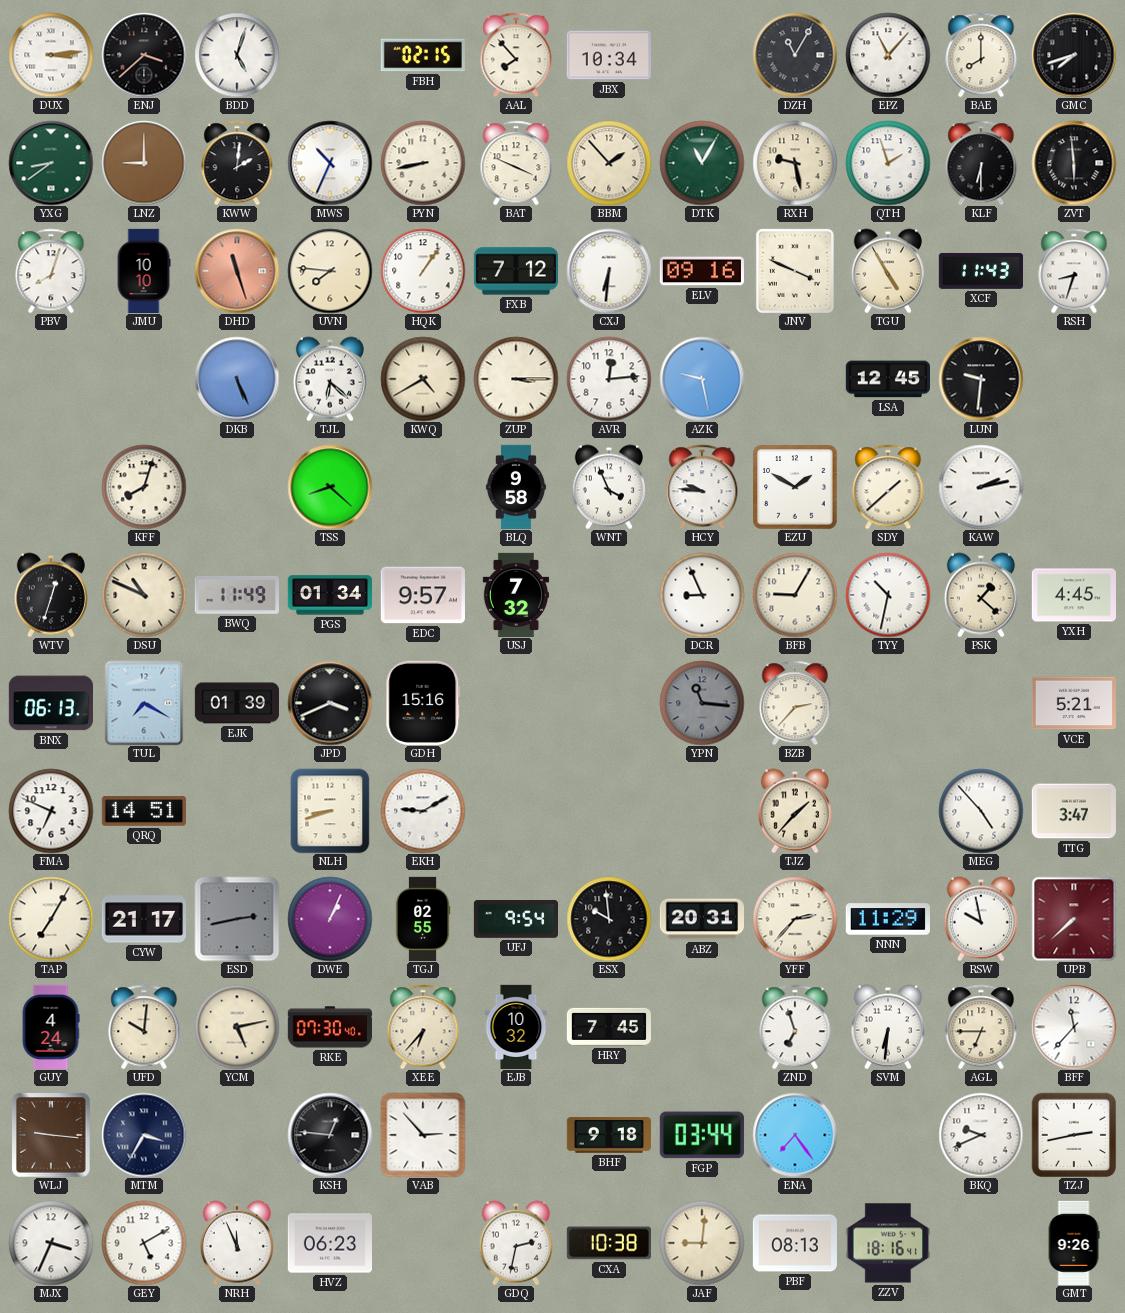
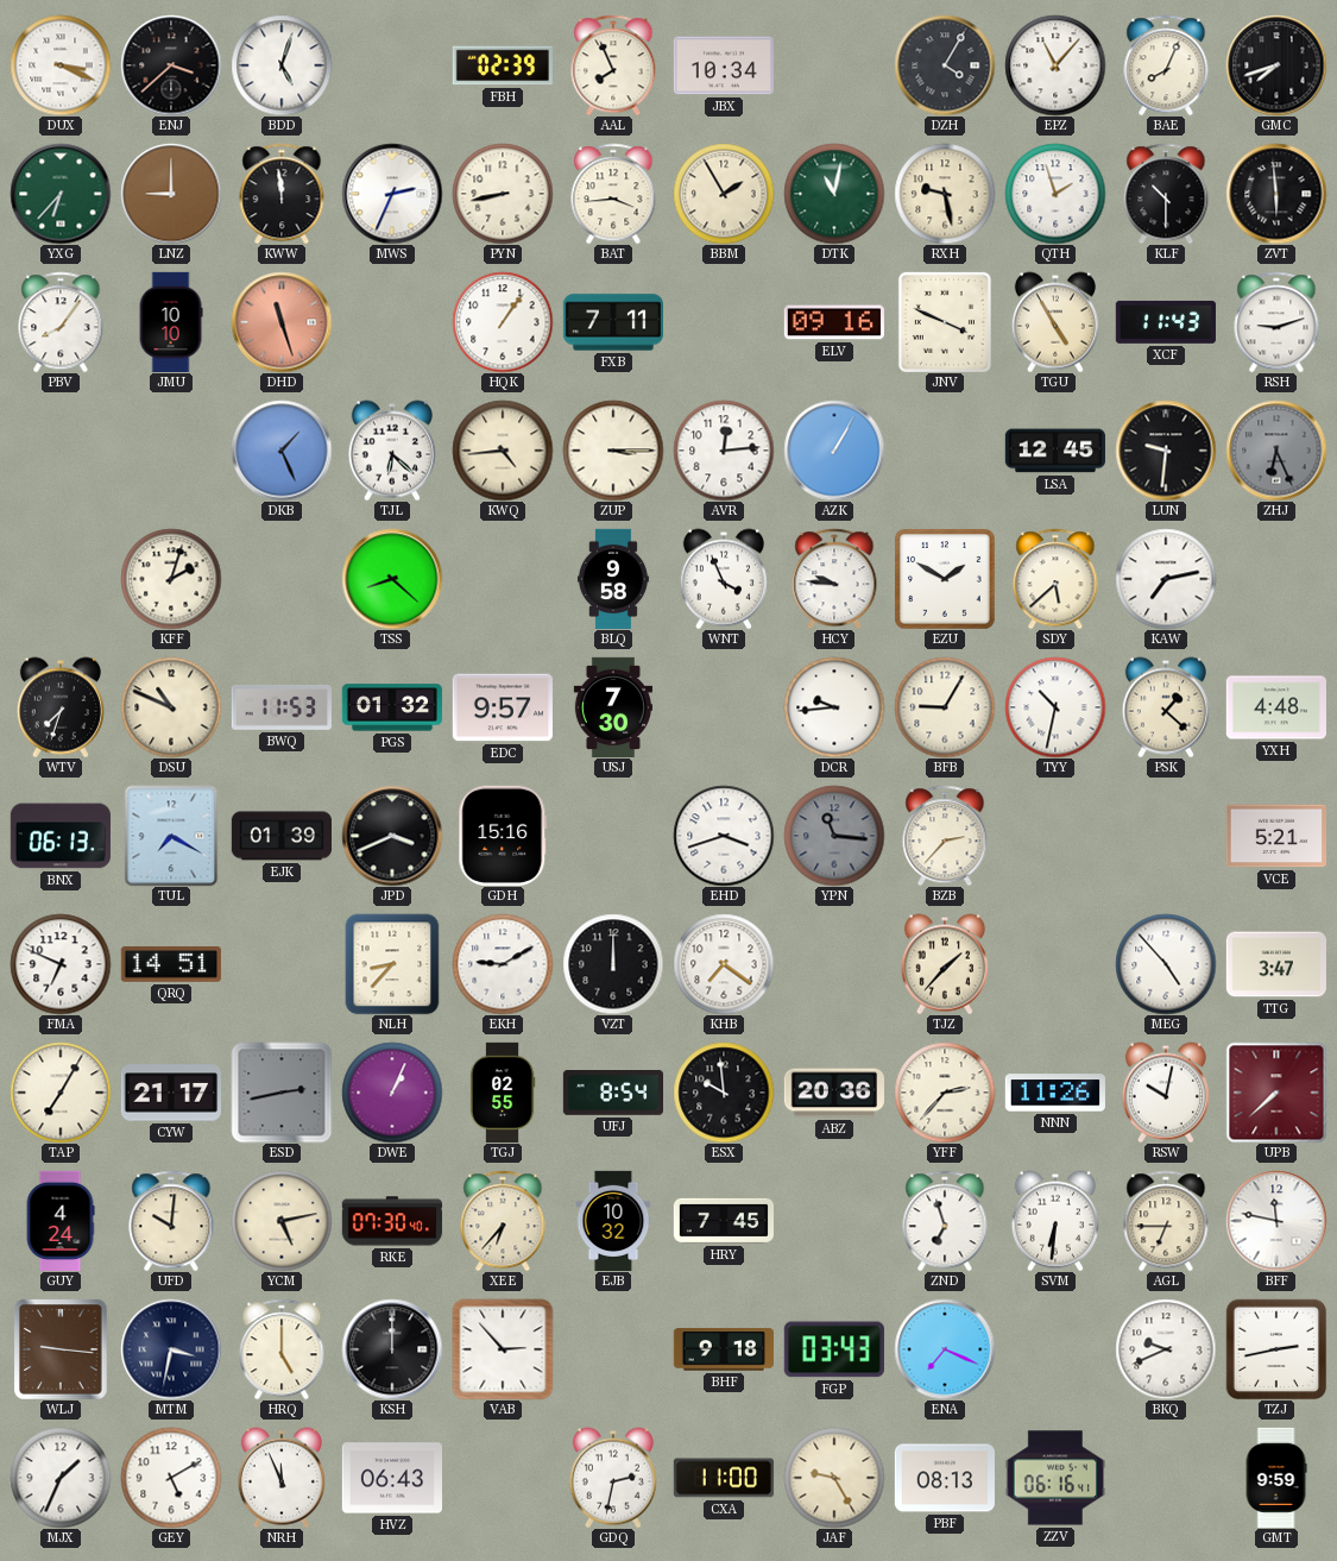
DUX: 3:14 -> 3:19 (61, 65)
FBH: 02:15 -> 02:39 (503, 65)
AAL: 7:53 -> 7:56 (613, 65)
DZH: 11:05 -> 4:05 (945, 65)
BAE: 8:00 -> 8:04 (1166, 65)
YXG: 8:39 -> 6:37 (61, 194)
KWW: 2:01 -> 11:59 (282, 194)
MWS: 10:34 -> 2:34 (392, 194)
BAT: 3:49 -> 3:44 (613, 194)
BBM: 1:53 -> 1:55 (724, 194)
DTK: 11:05 -> 11:02 (834, 194)
KLF: 6:30 -> 10:30 (1166, 194)
PBV: 8:03 -> 8:06 (61, 322)
UVN: 7:46 -> none (330, 271)
FXB: 7:12 -> 7:11 (612, 322)
CXJ: 6:31 -> none (609, 271)
RSH: 8:33 -> 9:12 (1276, 322)
DKB: 5:26 -> 1:26 (282, 451)
KWQ: 4:40 -> 4:44 (503, 451)
AZK: 9:28 -> 1:05 (834, 451)
ZHJ: none -> 6:26 (1276, 451)
KFF: 8:03 -> 2:03 (171, 579)
SDY: 1:38 -> 5:38 (1055, 579)
KAW: 2:13 -> 7:13 (1166, 579)
WTV: 12:33 -> 7:33 (61, 707)
BWQ: 11:49 -> 11:53 (282, 707)
PGS: 01:34 -> 01:32 (392, 707)
USJ: 7:32 -> 7:30 (612, 706)
DCR: 8:56 -> 9:44 (834, 707)
YXH: 4:45 -> 4:48 (1276, 707)
EHD: none -> 3:42 (724, 836)
NLH: 8:42 -> 8:37 (392, 964)
VZT: none -> 12:00 (613, 964)
KHB: none -> 7:21 (724, 964)
UFJ: 9:54 -> 8:54 (612, 1093)
ABZ: 20:31 -> 20:36 (833, 1093)
NNN: 11:29 -> 11:26 (1055, 1093)
RSW: 9:58 -> 10:02 (1166, 1093)
BFF: 11:37 -> 11:47 (1276, 1221)
MTM: 3:35 -> 3:32 (171, 1349)
HRQ: none -> 5:00 (282, 1349)
KSH: 12:46 -> 12:00 (392, 1349)
FGP: 03:44 -> 03:43 (834, 1349)
ENA: 7:24 -> 7:19 (945, 1349)
MJX: 3:34 -> 1:34 (61, 1478)
HVZ: 06:23 -> 06:43 (391, 1478)
CXA: 10:38 -> 11:00 (724, 1478)
JAF: 9:01 -> 9:25 (834, 1478)
ZZV: 18:16 -> 06:16 (1055, 1478)
GMT: 9:26 -> 9:59 (1276, 1477)
